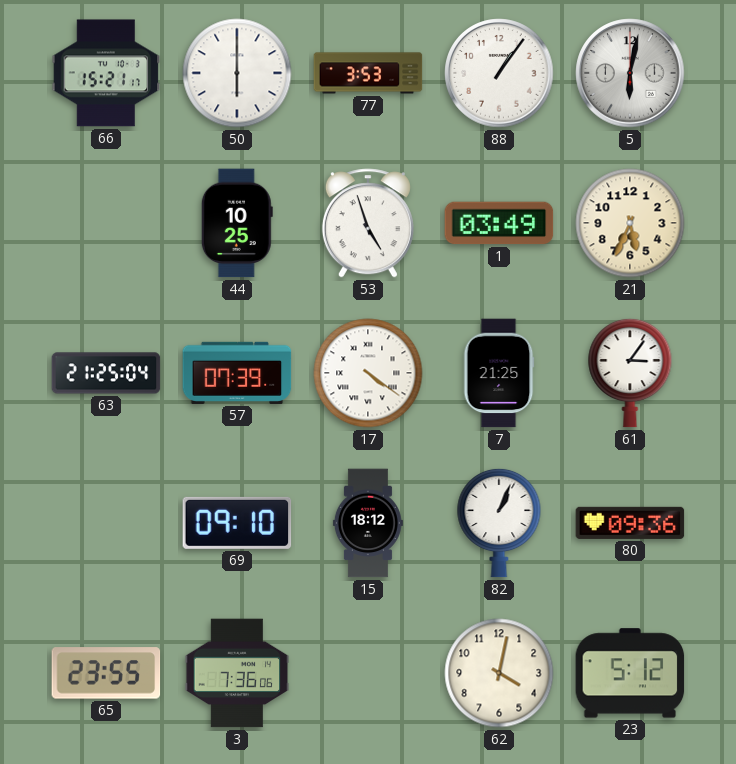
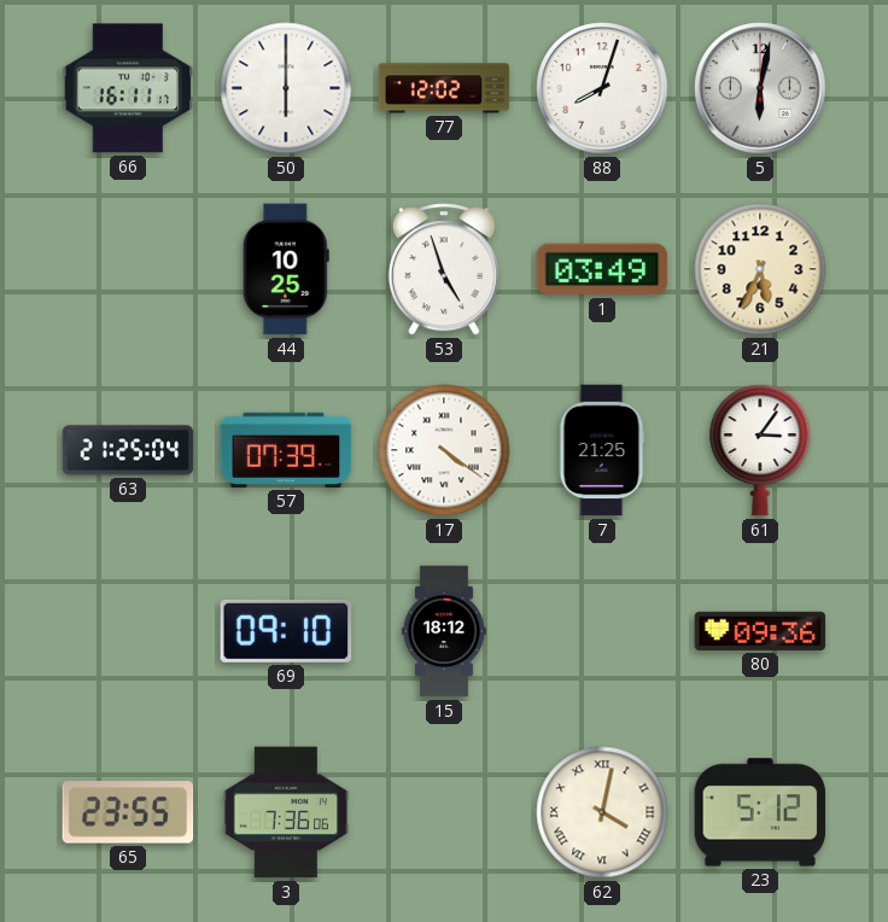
66: 15:21 -> 16:11 (128, 88)
77: 3:53 -> 12:02 (444, 88)
88: 1:06 -> 8:03 (602, 88)
82: 1:04 -> none (499, 523)
62 numerals: Arabic -> Roman (602, 812)
